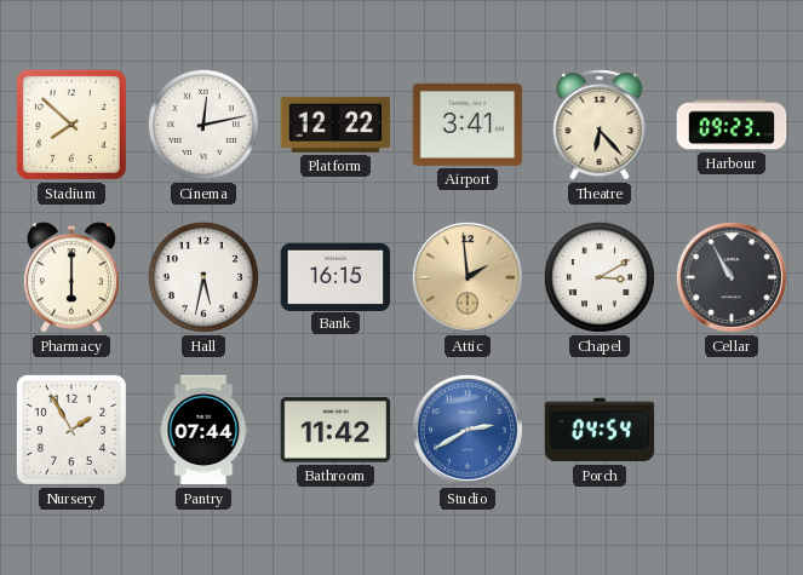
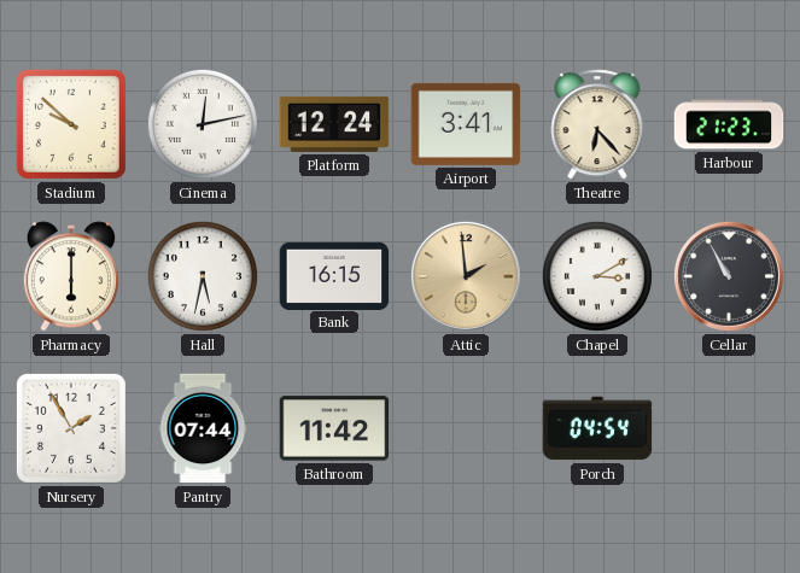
Stadium: 7:52 -> 9:52 (71, 124)
Platform: 12:22 -> 12:24 (334, 124)
Harbour: 09:23 -> 21:23 (729, 124)
Studio: 2:40 -> none (468, 430)
